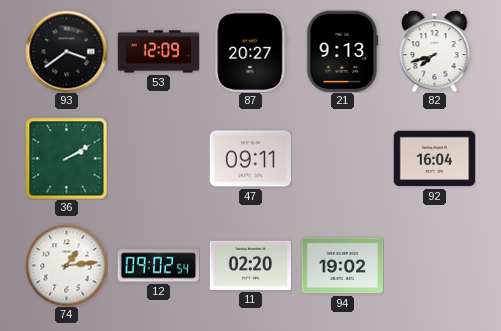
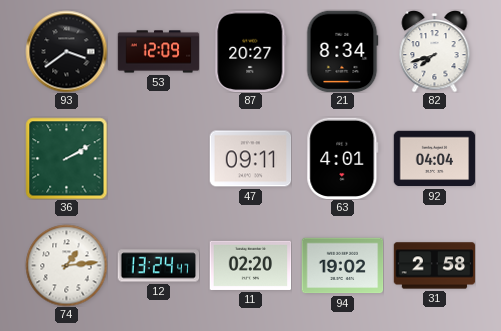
21: 9:13 -> 8:34 (342, 51)
63: none -> 4:01 (343, 158)
92: 16:04 -> 04:04 (434, 159)
12: 09:02 -> 13:24 (158, 266)
31: none -> 2:58 (434, 266)
